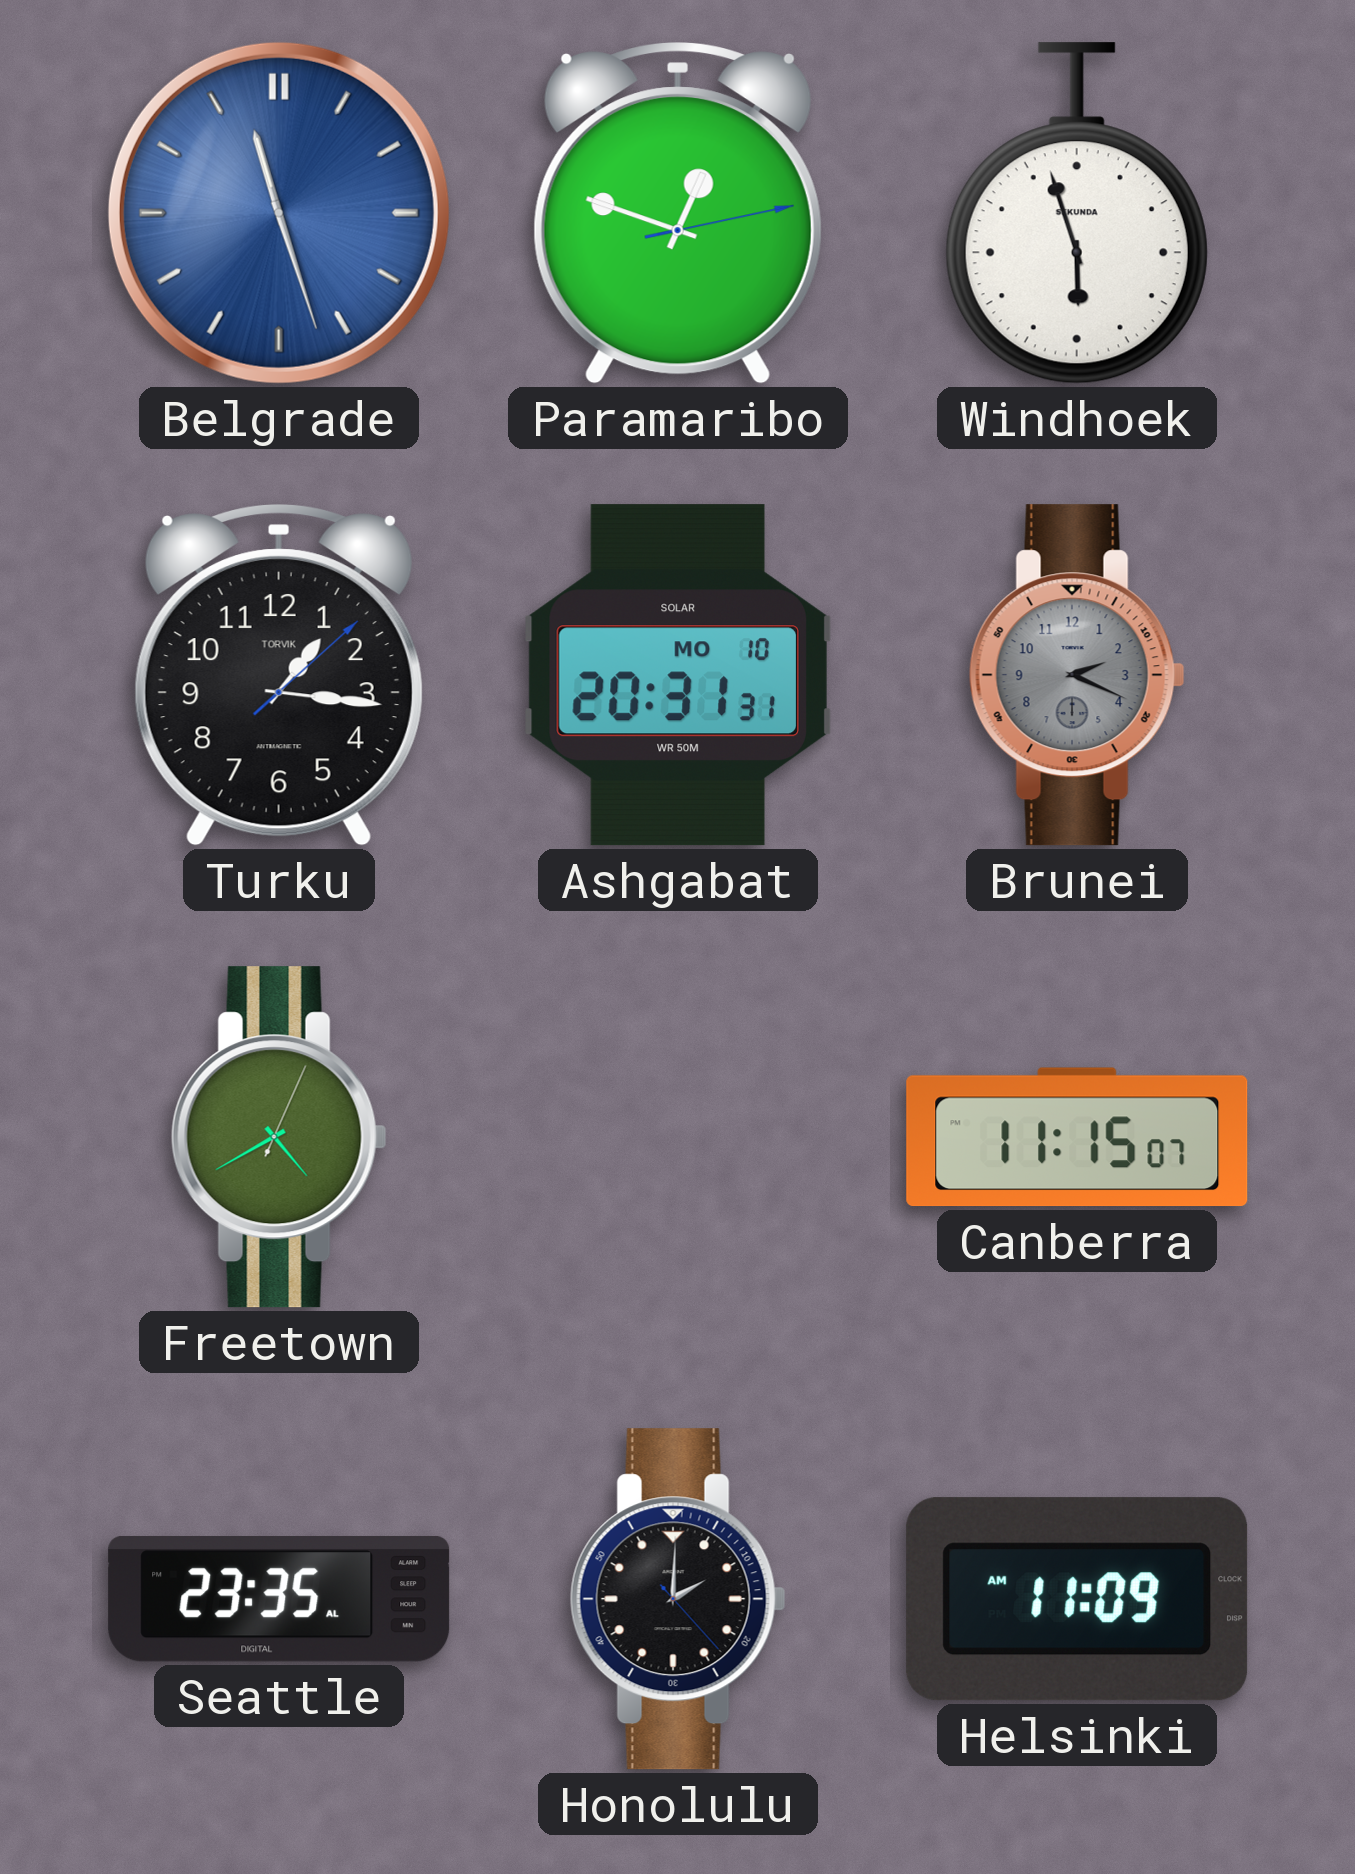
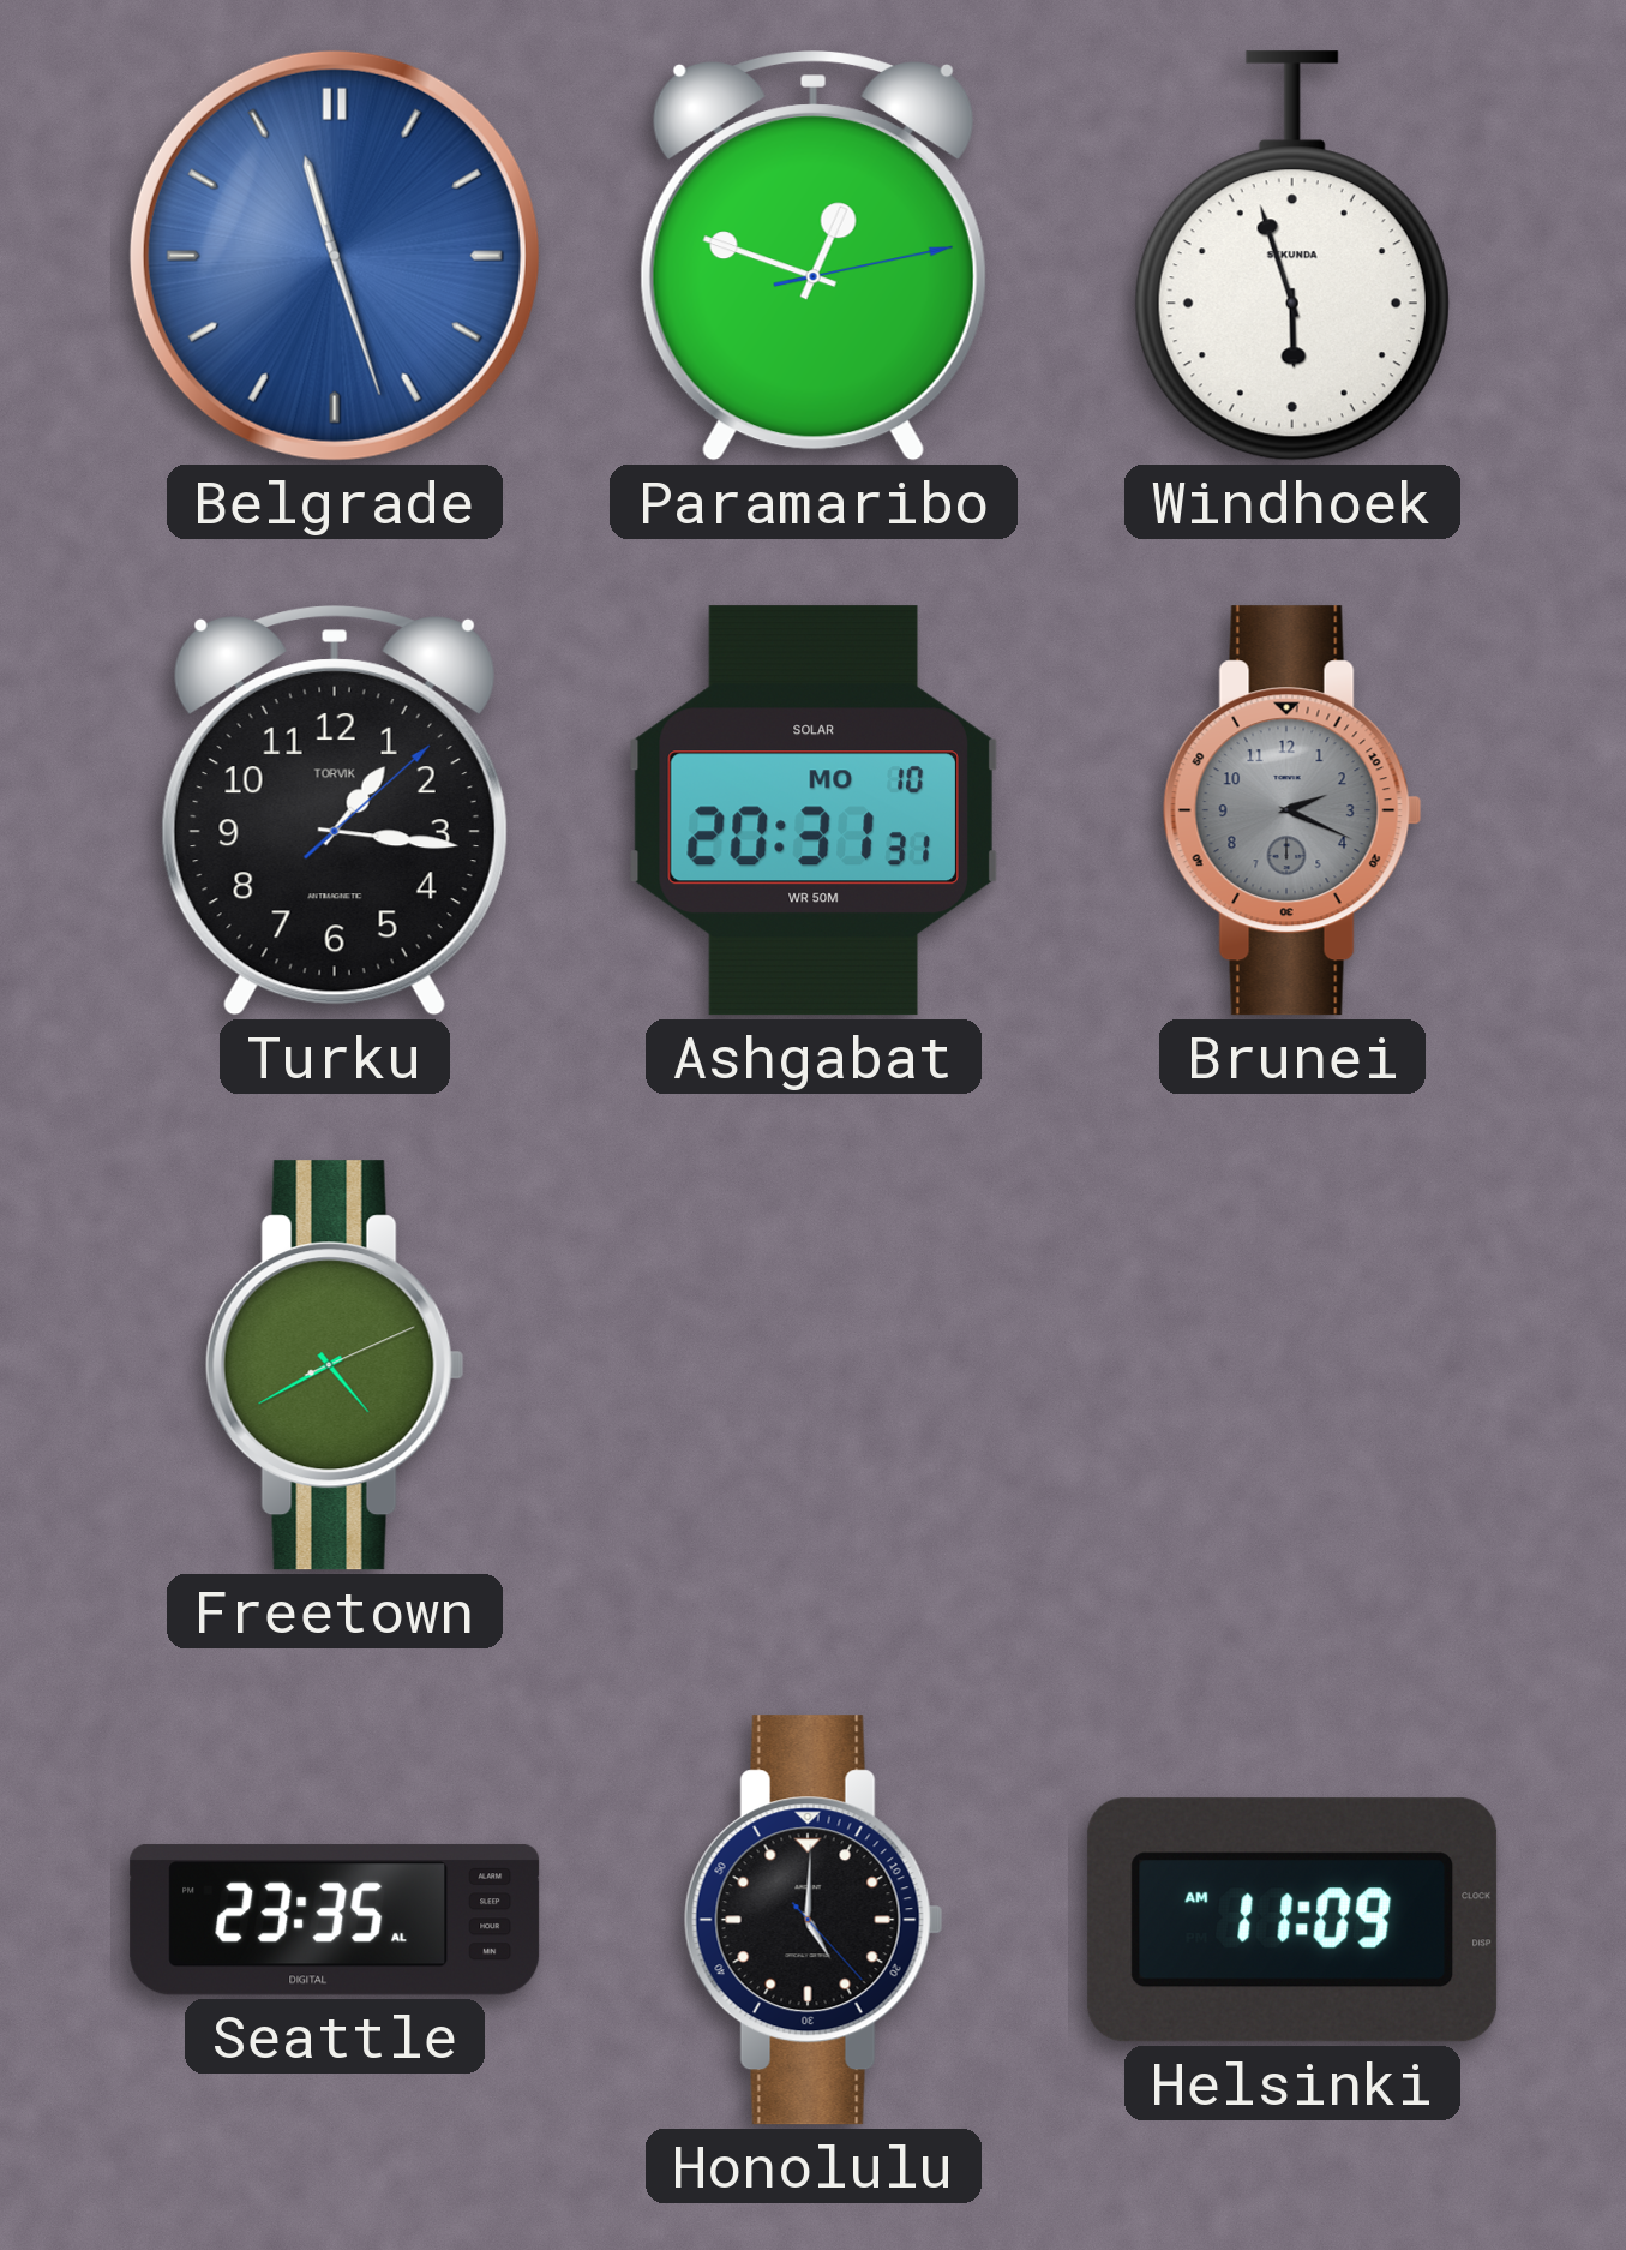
Freetown: 4:40:04 -> 4:40:11 (335, 1365)
Canberra: 11:15 -> none (1077, 1137)
Honolulu: 2:00 -> 5:00 (814, 1920)
